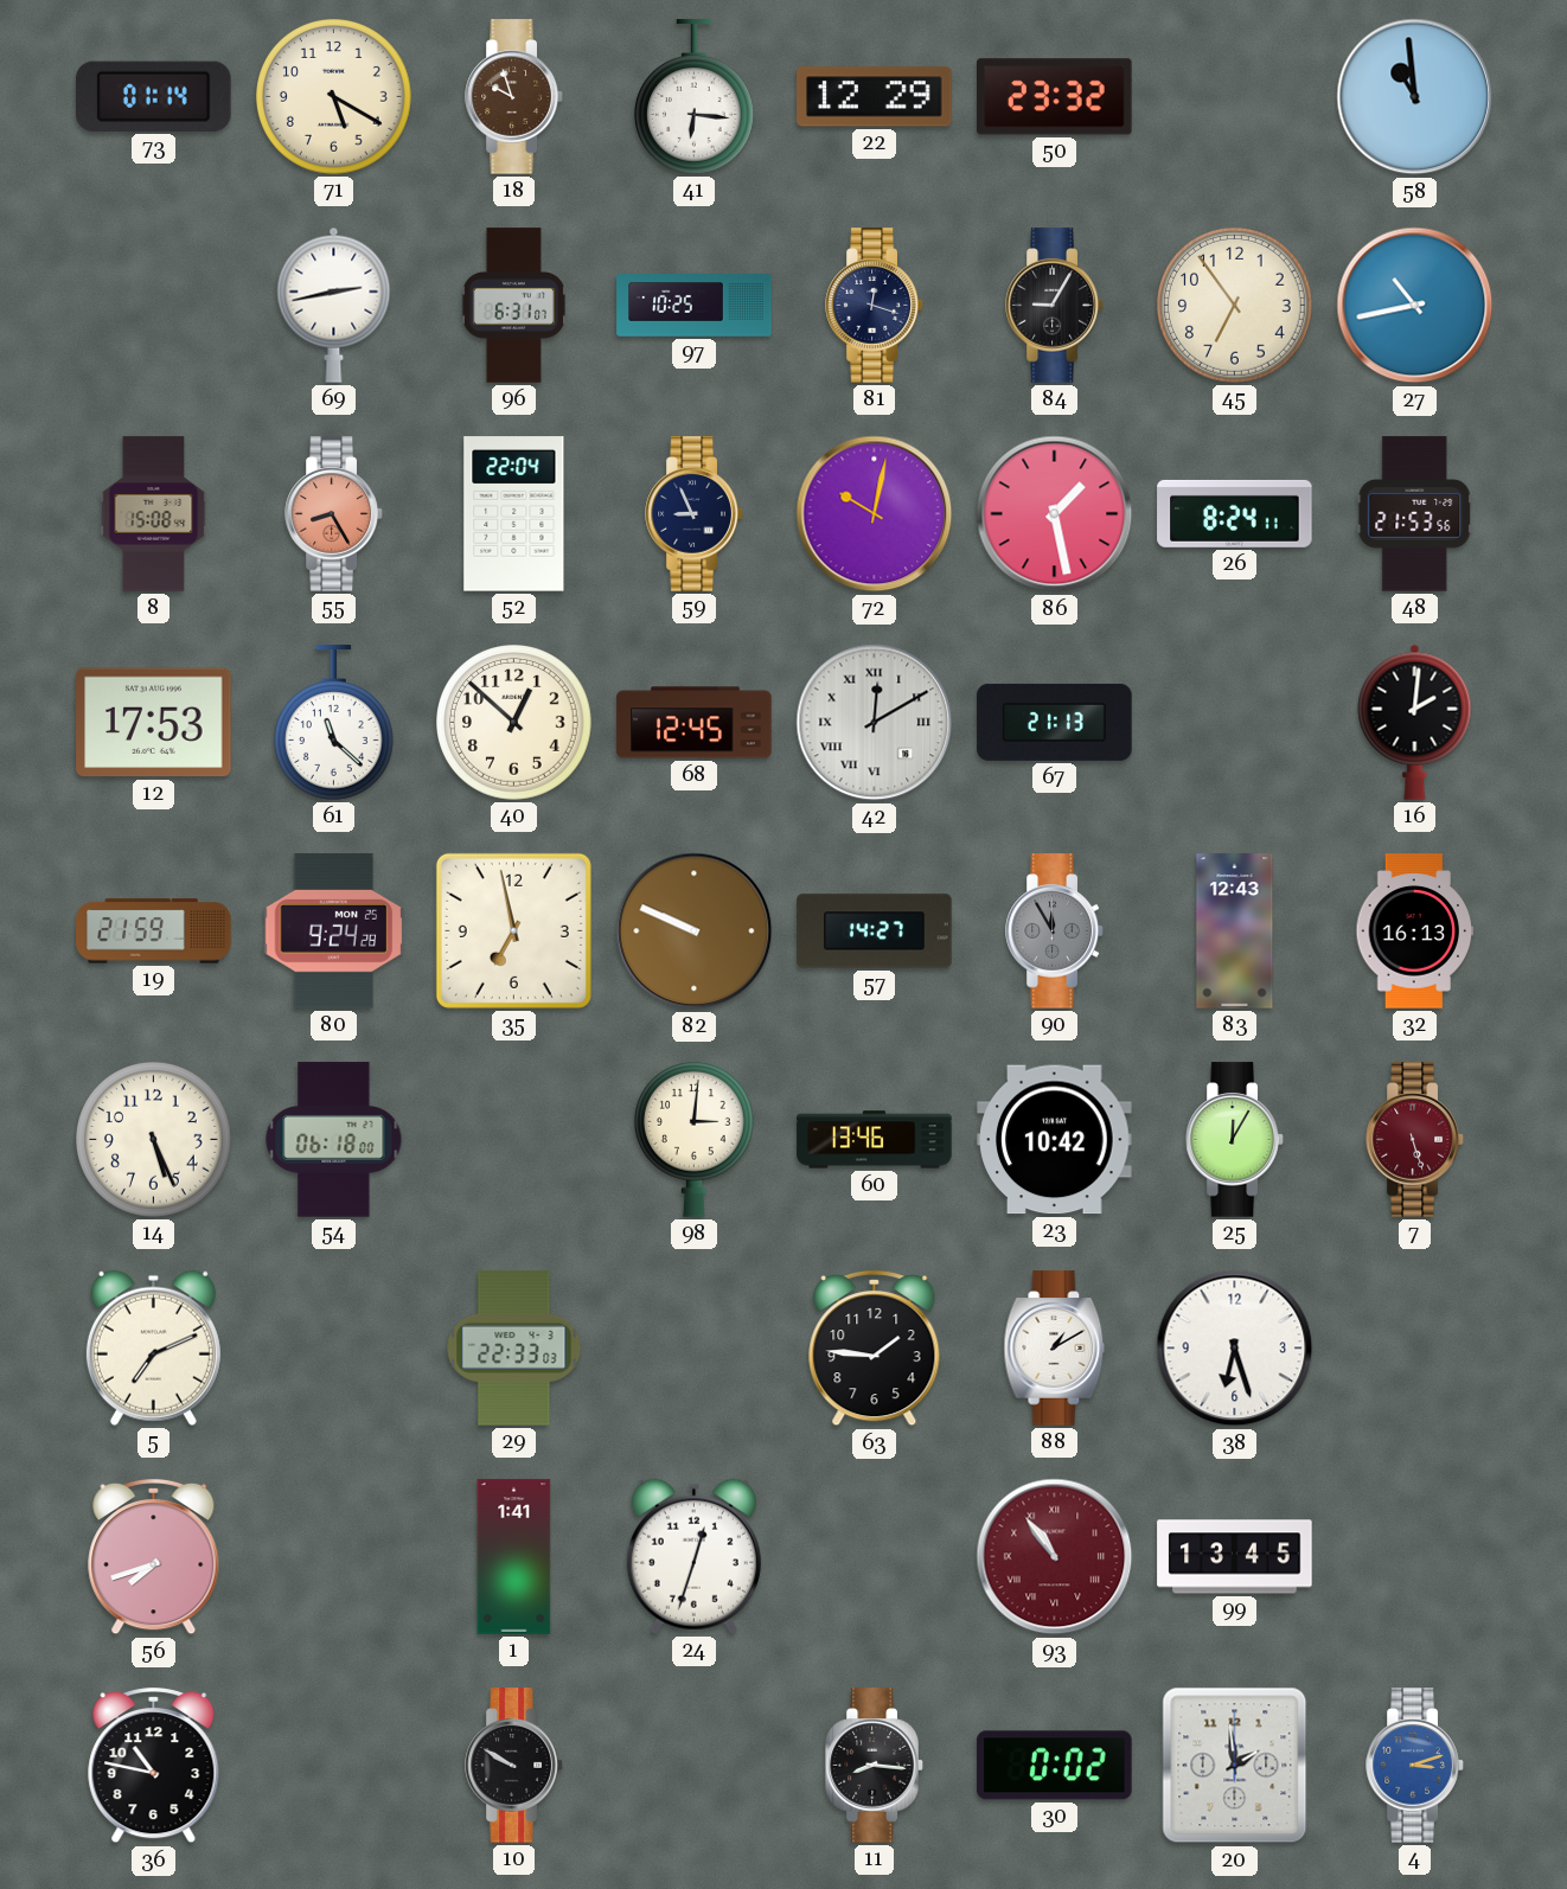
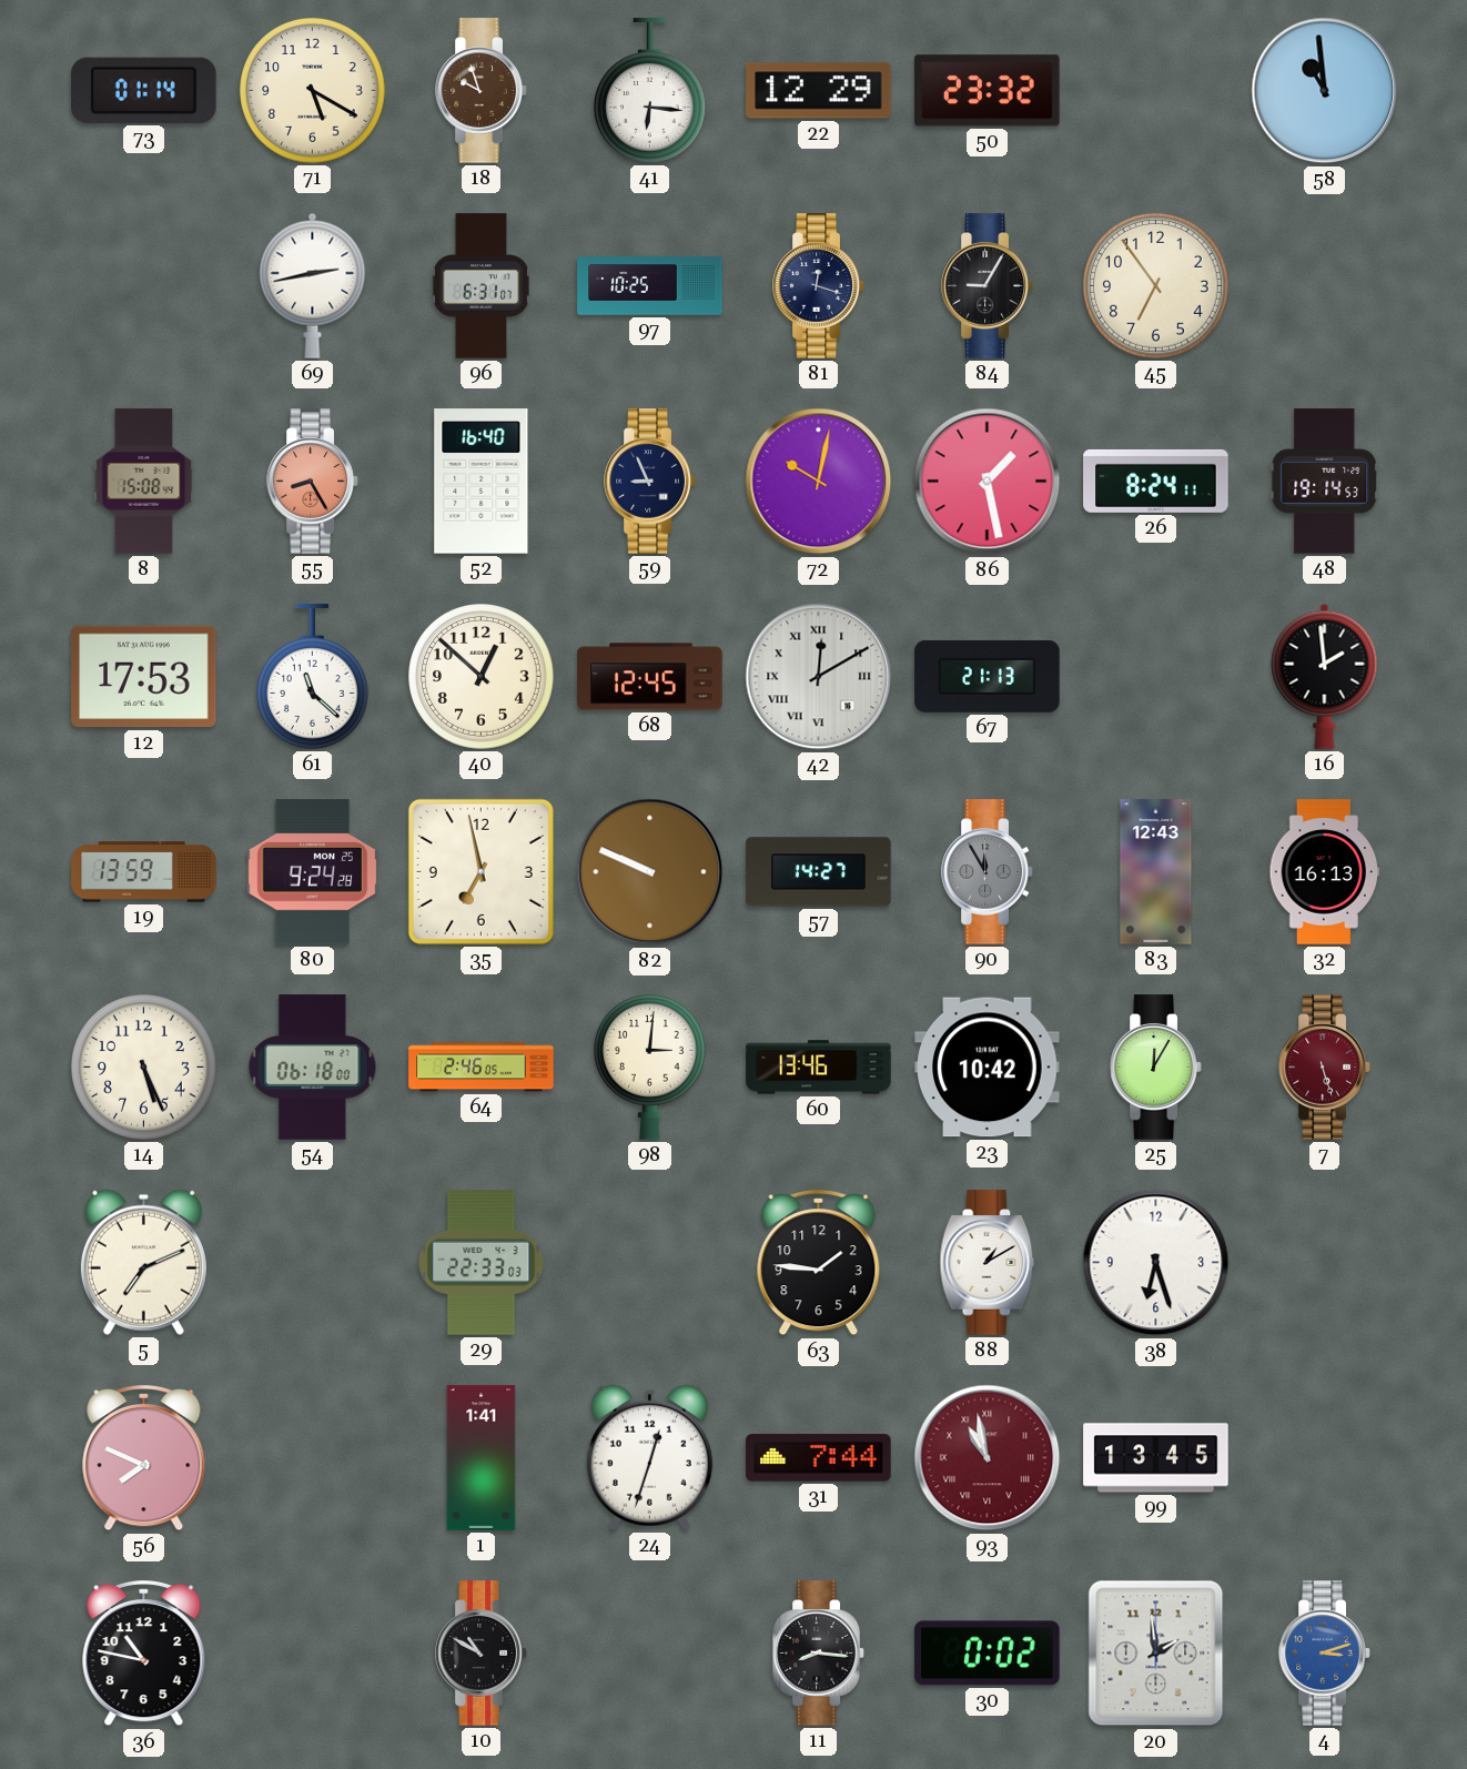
27: 10:43 -> none (1415, 306)
52: 22:04 -> 16:40 (482, 482)
48: 21:53 -> 19:14 (1325, 482)
16: 2:01 -> 1:59 (1325, 676)
19: 21:59 -> 13:59 (144, 872)
64: none -> 2:46 (482, 1068)
56: 7:42 -> 7:49 (144, 1458)
31: none -> 7:44 (819, 1458)
93: 10:54 -> 10:58 (988, 1458)
10: 9:50 -> 10:50 (482, 1654)
